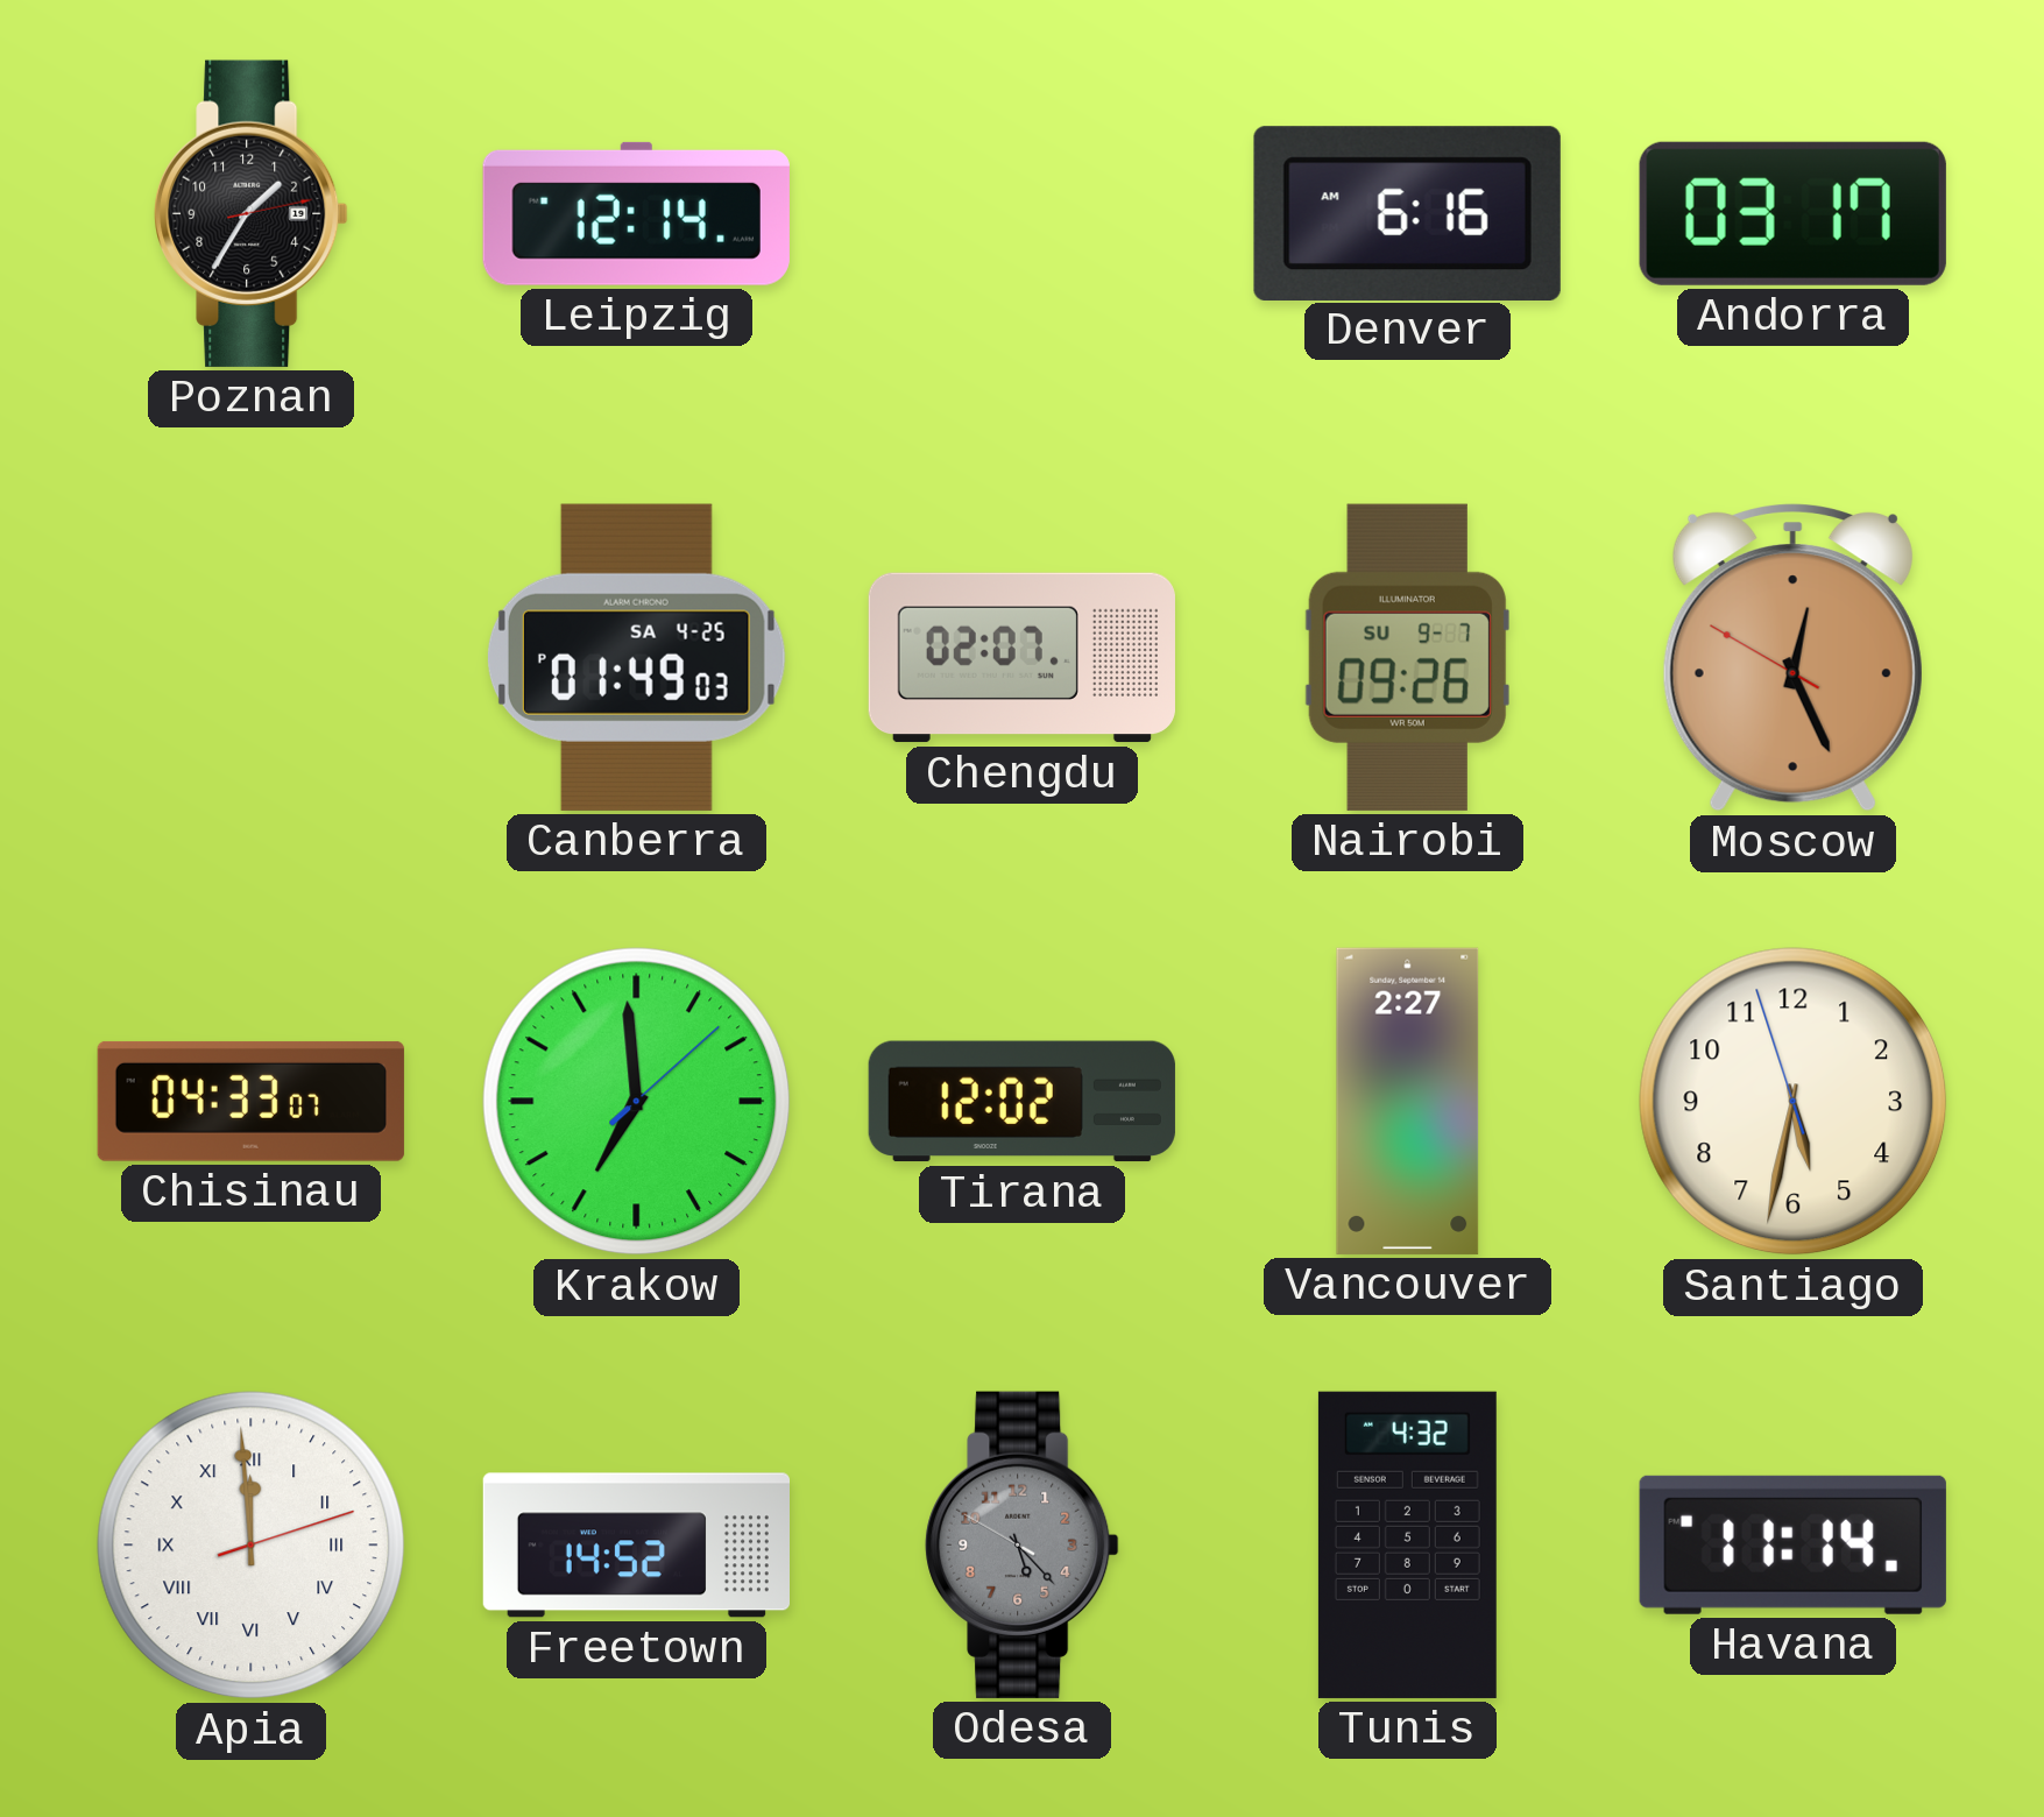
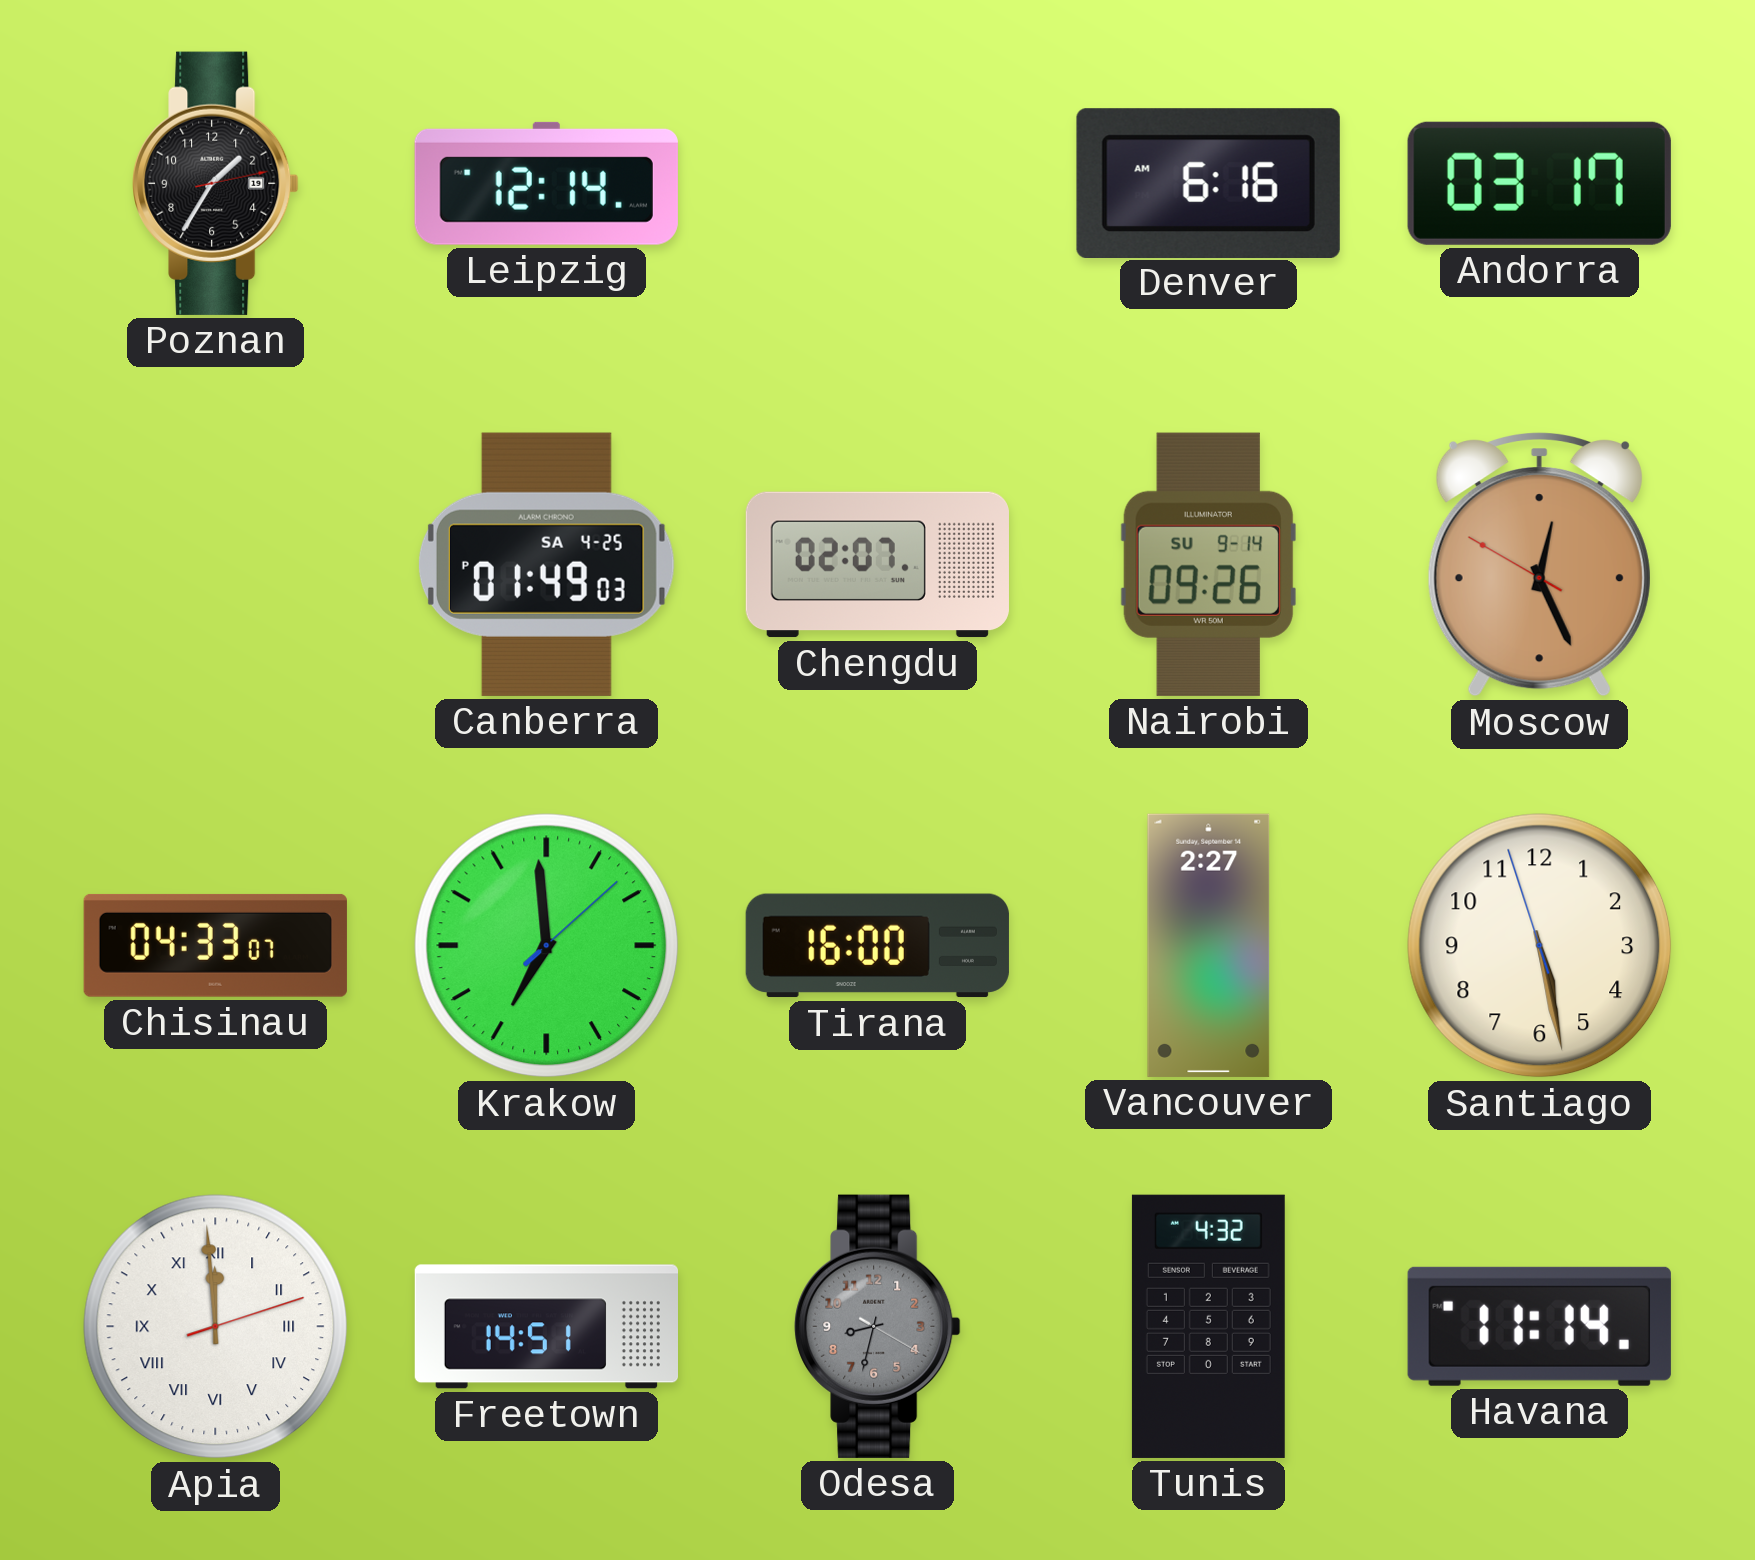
Nairobi date: SU 9-7 -> SU 9-14 (1208, 564)
Tirana: 12:02 -> 16:00 (877, 946)
Santiago: 5:31 -> 5:27 (1540, 946)
Freetown: 14:52 -> 14:51 (546, 1327)
Odesa: 5:22 -> 8:32 (878, 1326)
